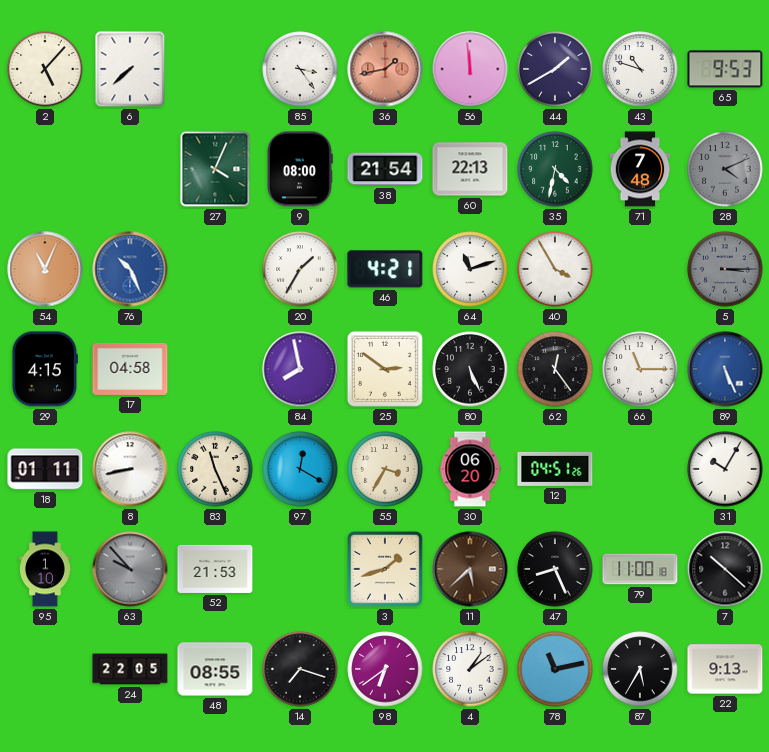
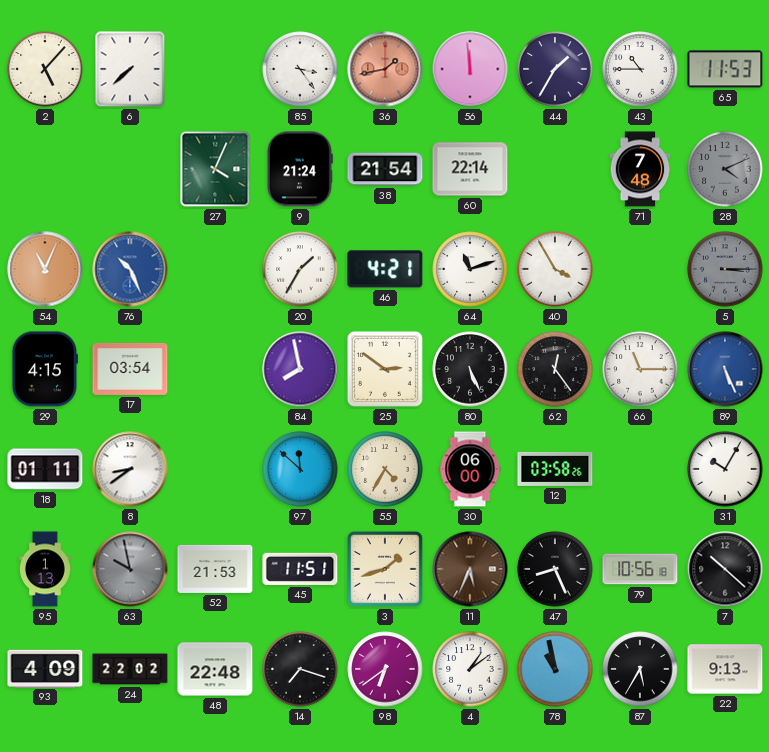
44: 1:40 -> 1:35 (555, 69)
43: 10:48 -> 10:45 (640, 69)
65: 9:53 -> 11:53 (725, 69)
9: 08:00 -> 21:24 (300, 169)
60: 22:13 -> 22:14 (470, 169)
35: 4:32 -> none (555, 169)
17: 04:58 -> 03:54 (130, 369)
8: 8:43 -> 8:39 (130, 469)
83: 11:26 -> none (215, 469)
97: 12:20 -> 11:52 (300, 469)
55: 3:35 -> 4:35 (385, 469)
30: 06:20 -> 06:00 (470, 469)
12: 04:51 -> 03:58 (555, 469)
95: 1:10 -> 1:13 (46, 569)
63: 9:53 -> 9:58 (130, 569)
45: none -> 11:51 (300, 569)
11: 5:38 -> 5:34 (470, 569)
79: 11:00 -> 10:56 (640, 569)
93: none -> 4:09 (45, 668)
24: 22:05 -> 22:02 (130, 669)
48: 08:55 -> 22:48 (215, 669)
78: 11:13 -> 10:58 (555, 669)
